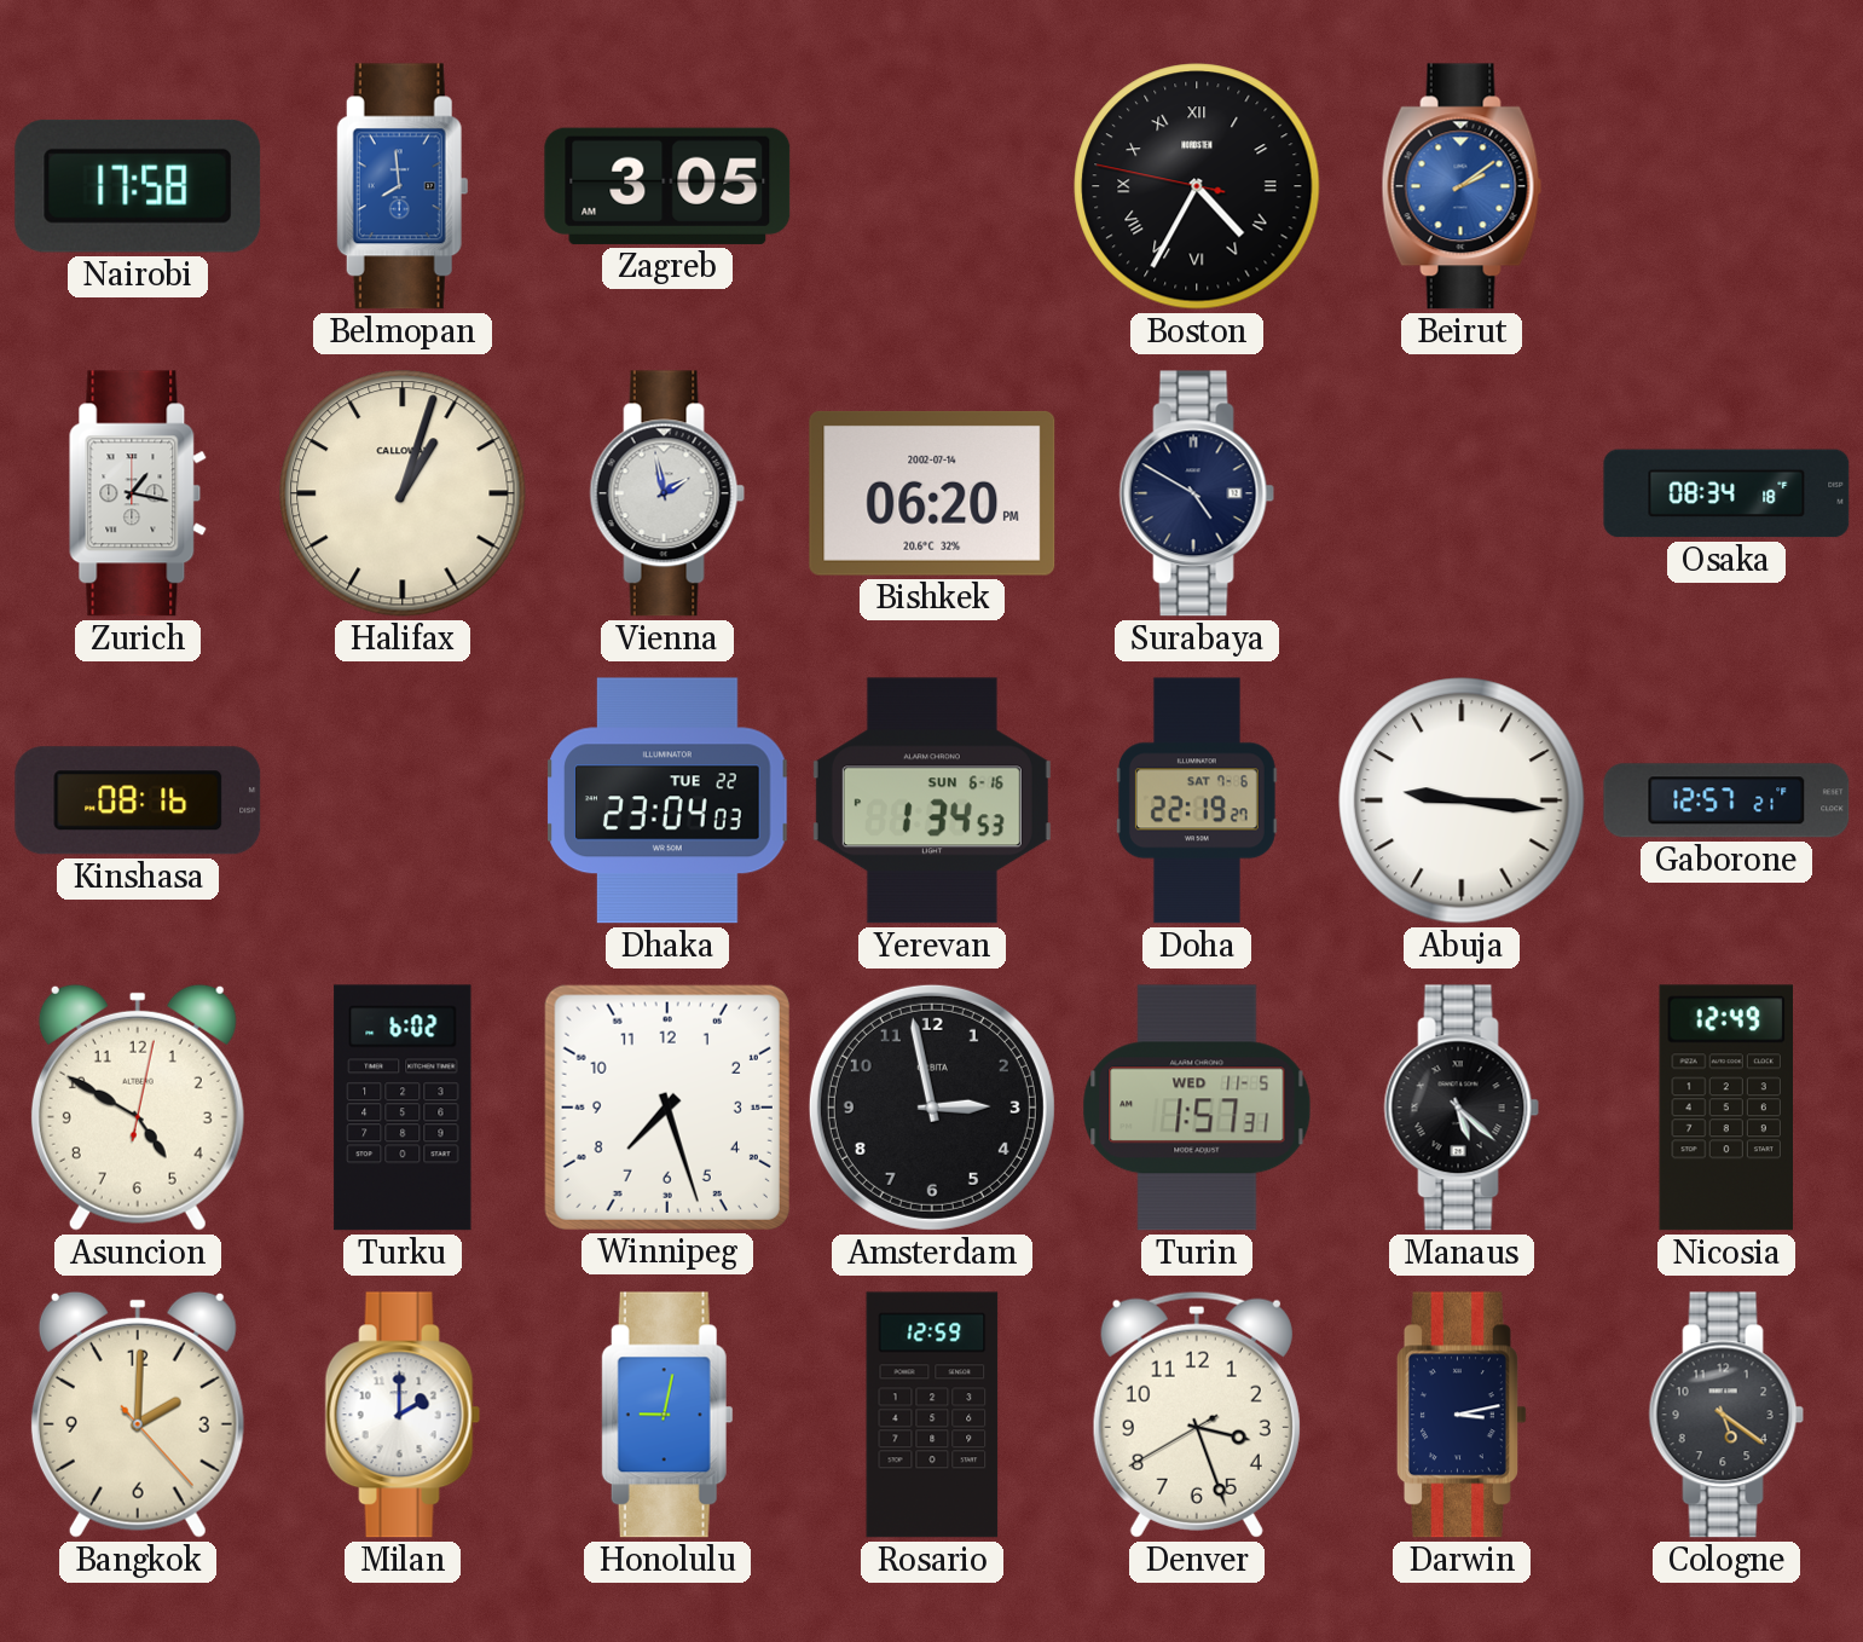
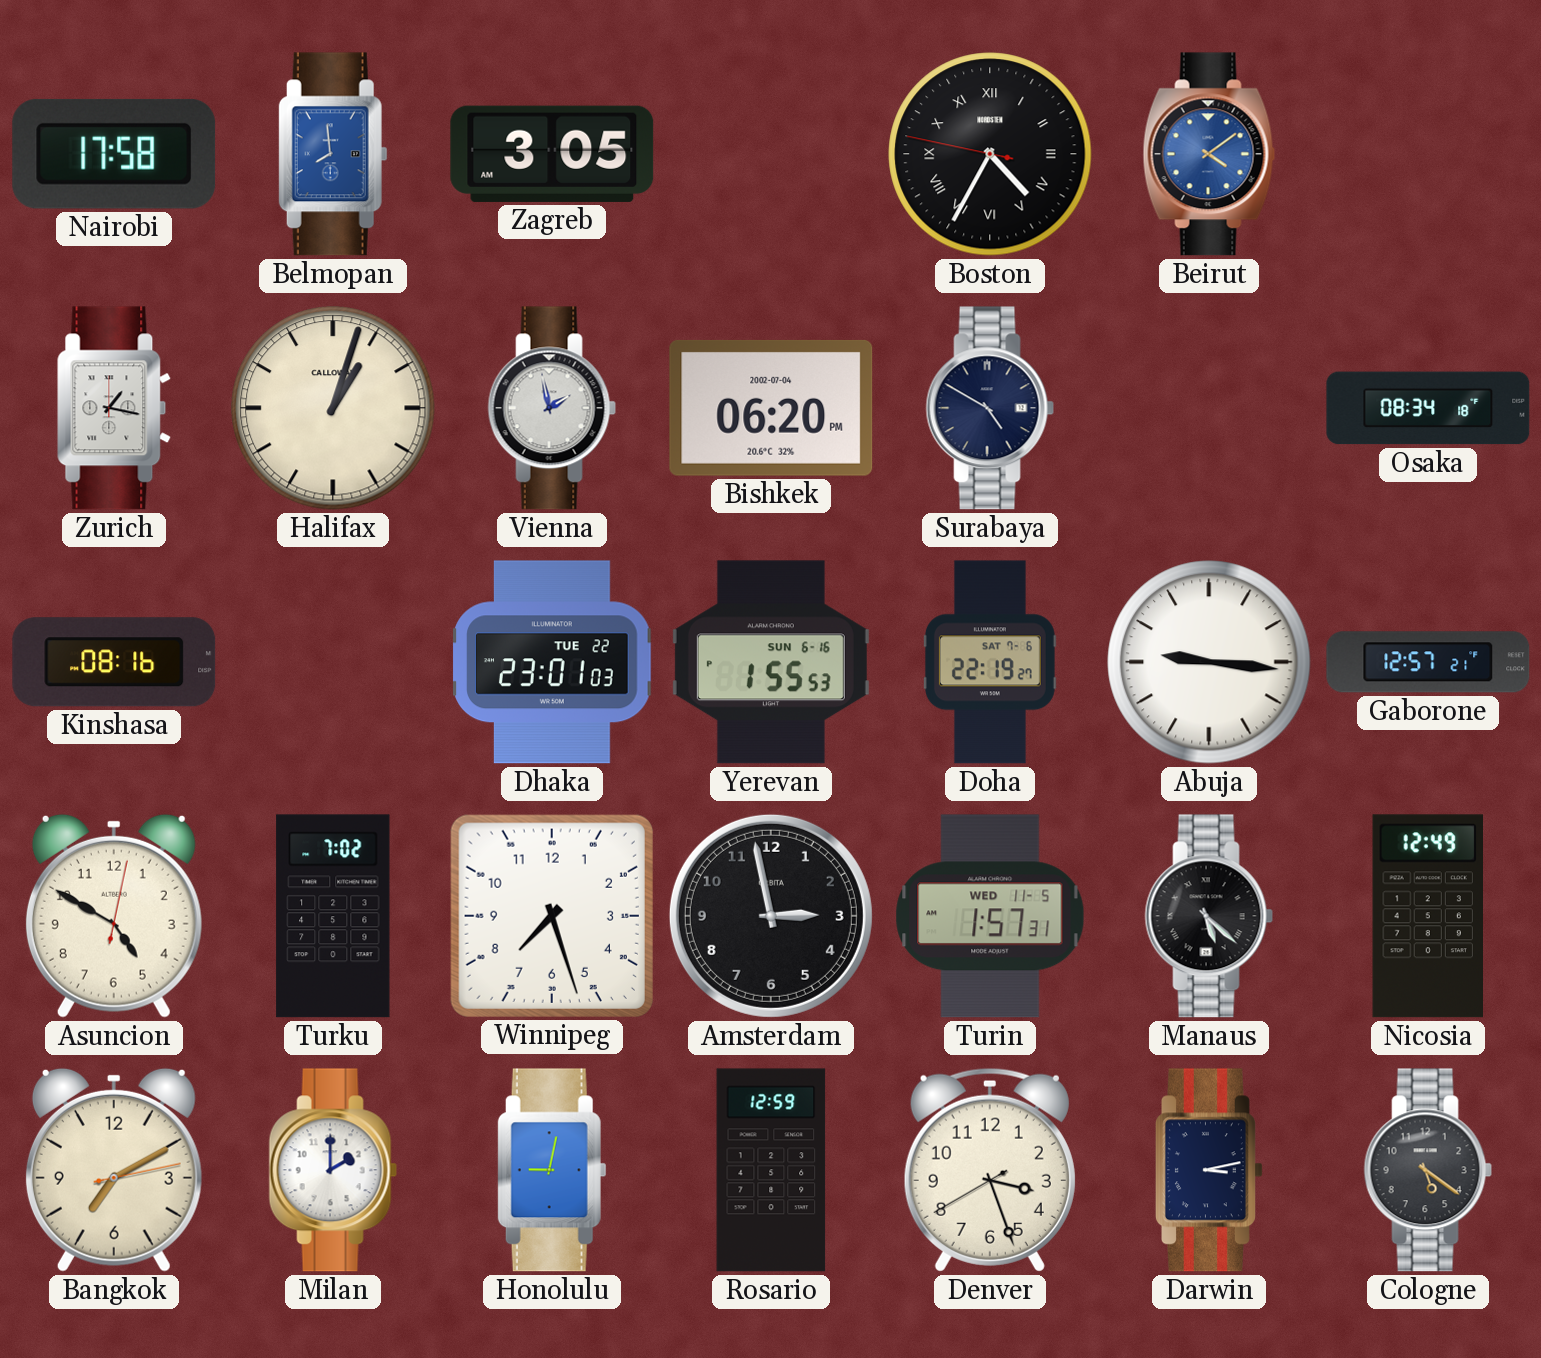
Beirut: 2:09 -> 4:09 (1209, 154)
Bishkek date: 2002-07-14 -> 2002-07-04 (771, 408)
Dhaka: 23:04 -> 23:01 (552, 662)
Yerevan: 1:34 -> 1:55 (771, 662)
Turku: 6:02 -> 7:02 (333, 916)
Bangkok: 2:00 -> 7:10 (114, 1170)
